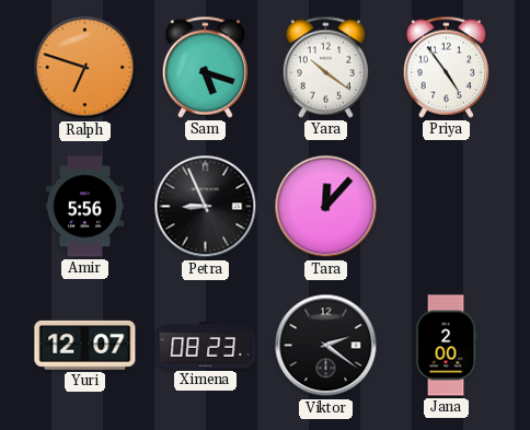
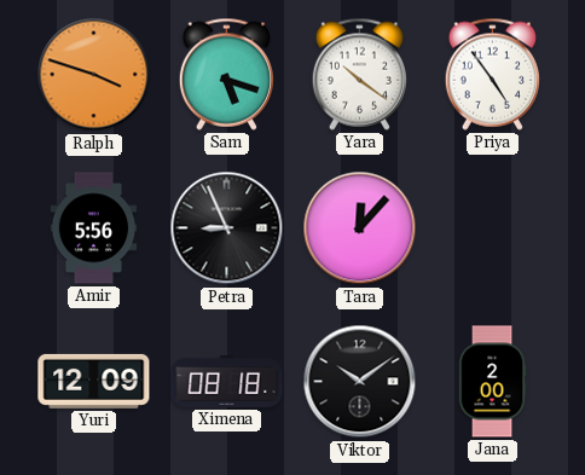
Ralph: 6:48 -> 3:48 (94, 75)
Yuri: 12:07 -> 12:09 (94, 381)
Ximena: 08:23 -> 08:18 (227, 382)
Viktor: 2:21 -> 10:09 (360, 382)
